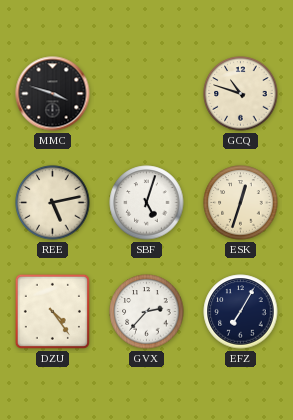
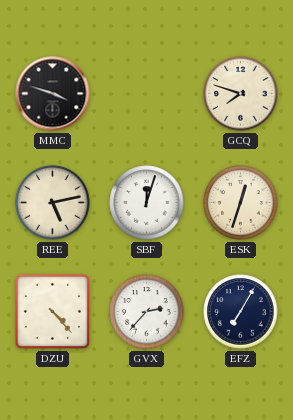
GCQ: 10:48 -> 7:48 (241, 94)
SBF: 5:03 -> 12:03 (147, 203)
DZU: 4:24 -> 4:23 (52, 311)
